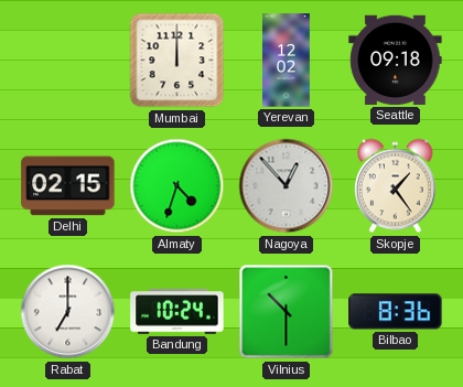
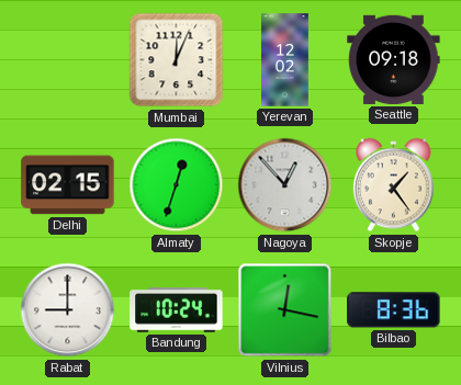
Mumbai: 12:00 -> 12:04 (177, 60)
Almaty: 4:33 -> 12:33 (177, 185)
Rabat: 7:00 -> 9:00 (68, 310)
Vilnius: 10:30 -> 12:17 (285, 310)
